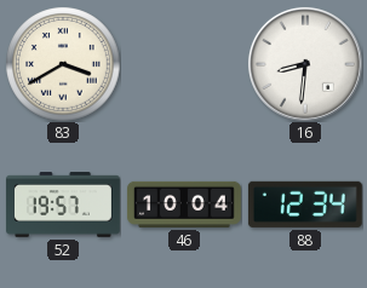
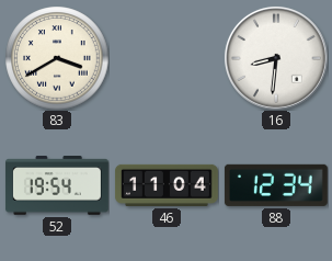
52: 19:57 -> 19:54 (57, 185)
46: 10:04 -> 11:04 (167, 185)
